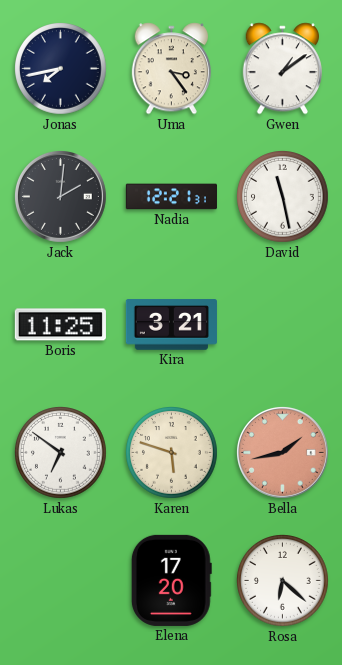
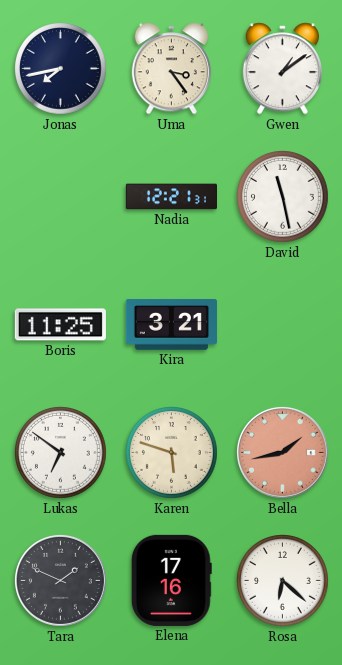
Jack: 2:01 -> none (60, 196)
Tara: none -> 1:49 (60, 580)
Elena: 17:20 -> 17:16 (171, 580)
